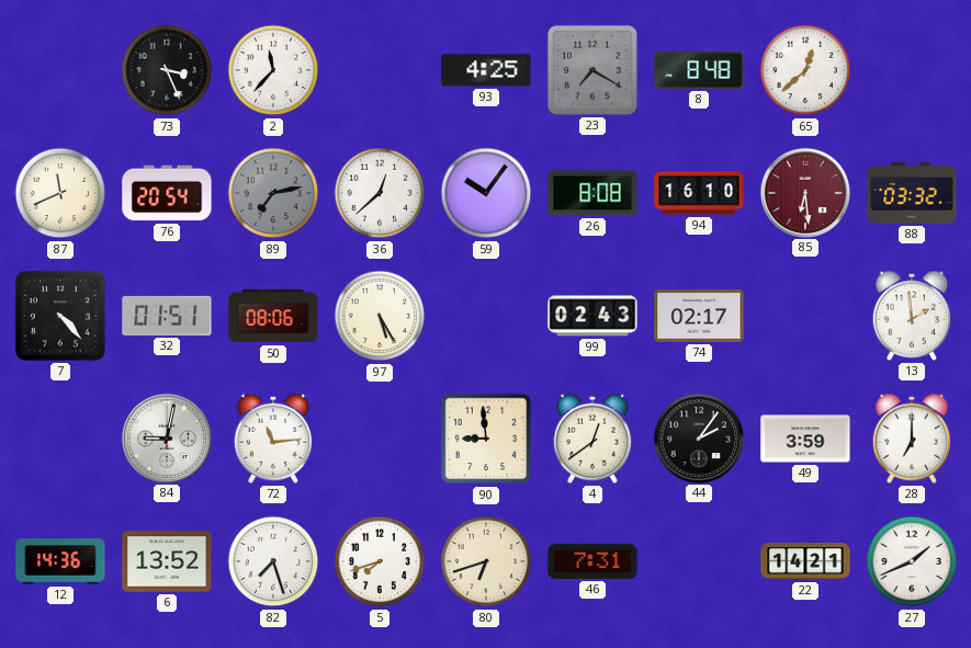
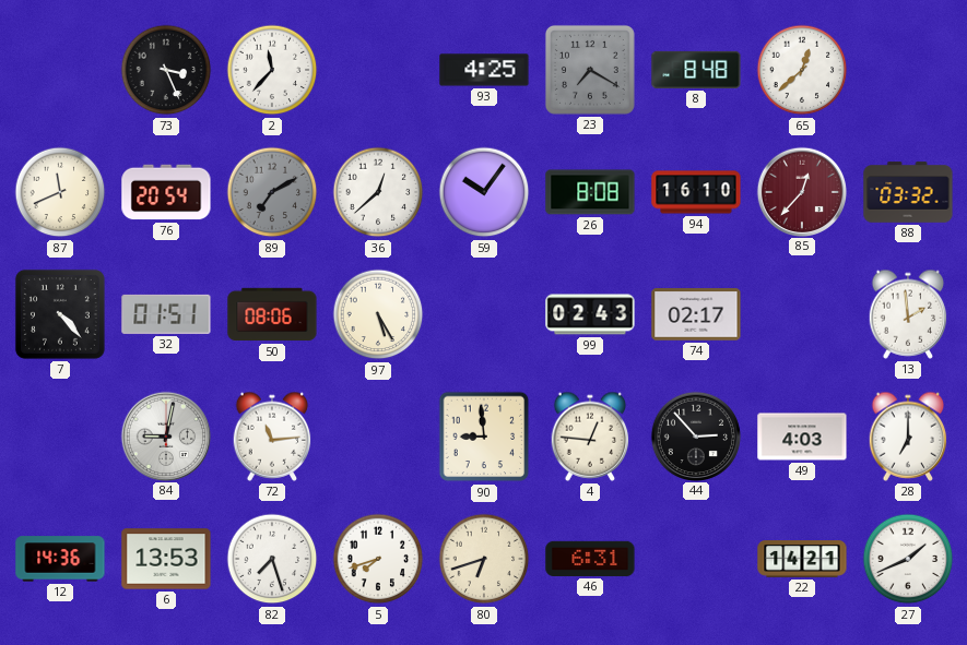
89: 7:13 -> 7:10 (272, 192)
85: 6:29 -> 12:37 (801, 191)
4: 12:39 -> 12:46 (590, 437)
44: 2:06 -> 2:53 (695, 435)
49: 3:59 -> 4:03 (802, 437)
6: 13:52 -> 13:53 (166, 559)
46: 7:31 -> 6:31 (590, 559)
